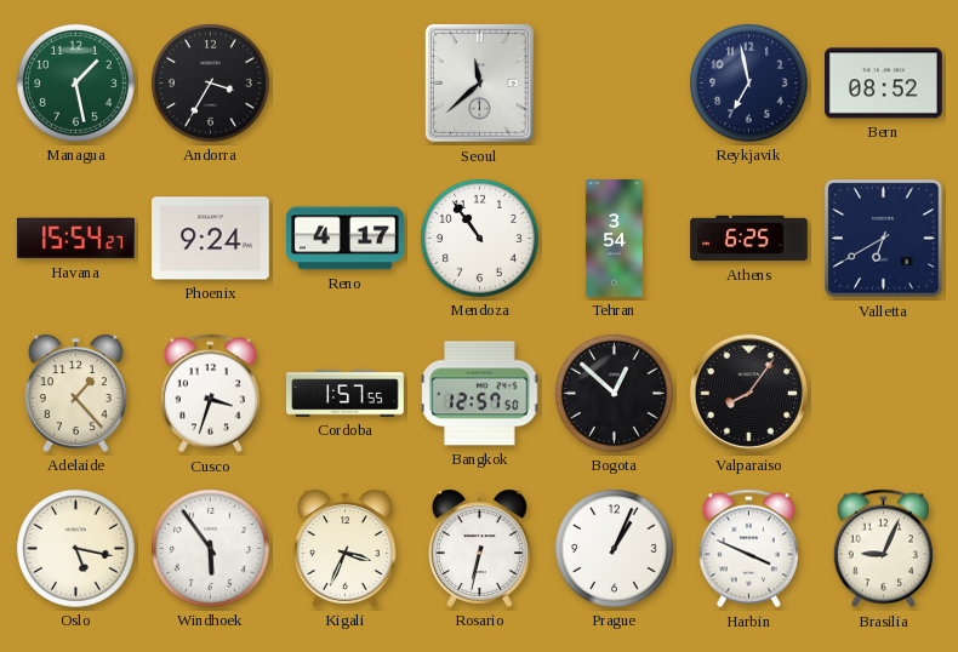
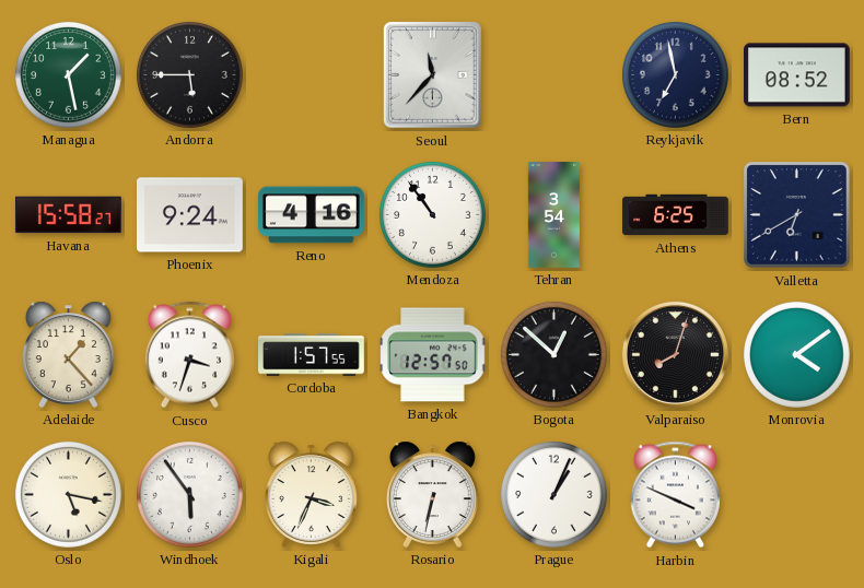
Andorra: 3:35 -> 5:45 (190, 75)
Seoul: 11:38 -> 11:37 (433, 75)
Havana: 15:54 -> 15:58 (68, 215)
Reno: 4:17 -> 4:16 (312, 215)
Valparaiso: 8:06 -> 8:03 (675, 354)
Monrovia: none -> 4:09 (797, 355)
Brasilia: 9:04 -> none (883, 549)
